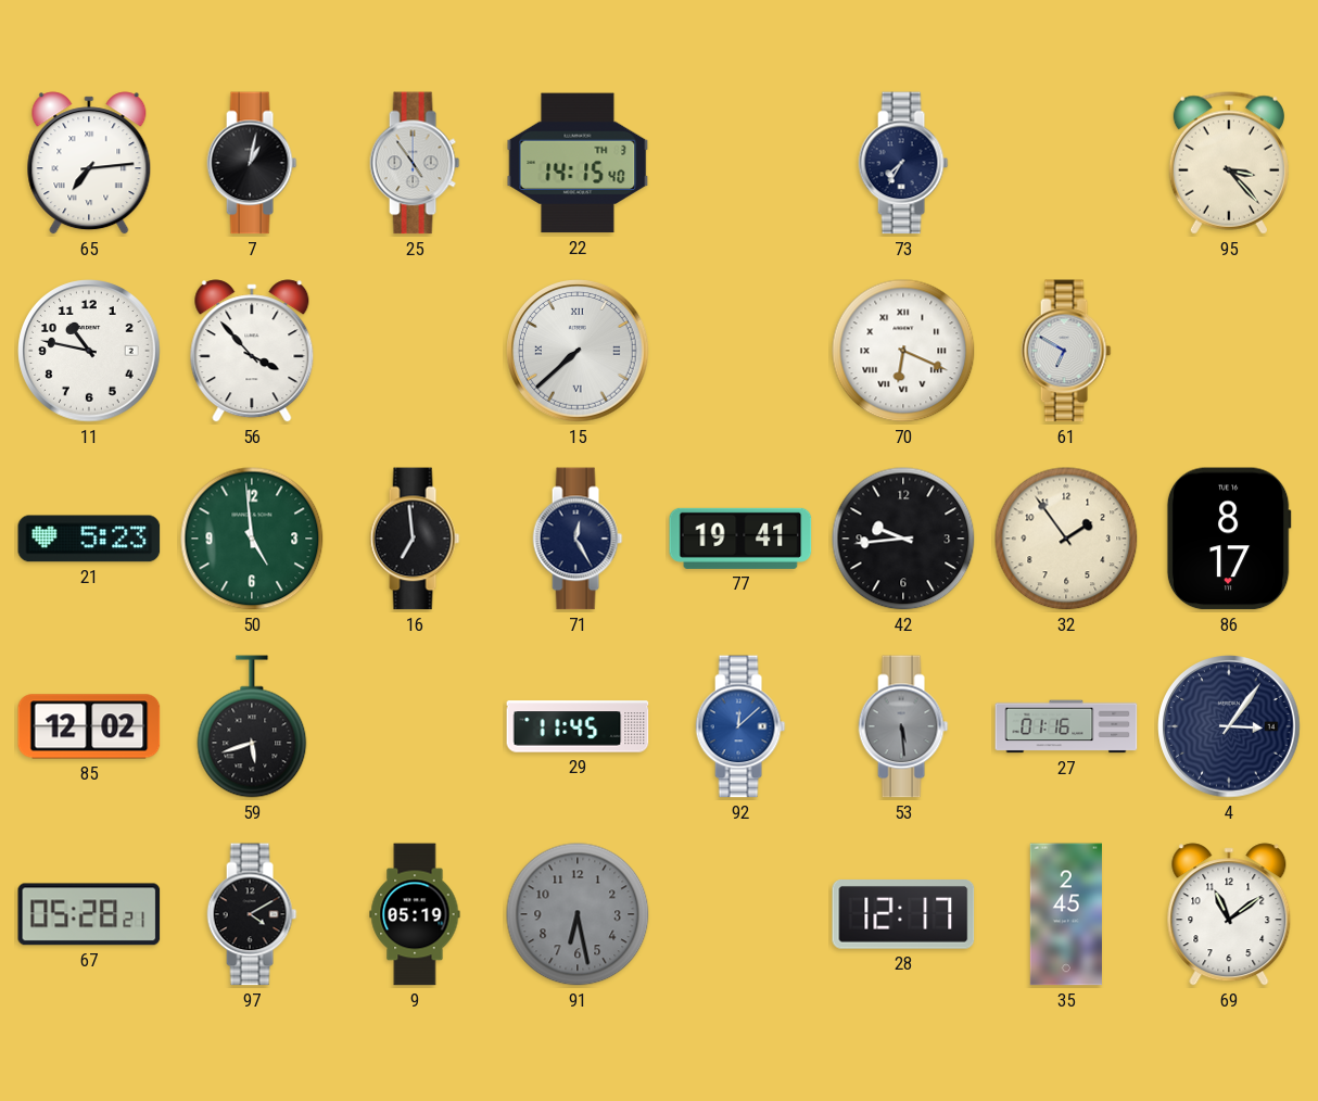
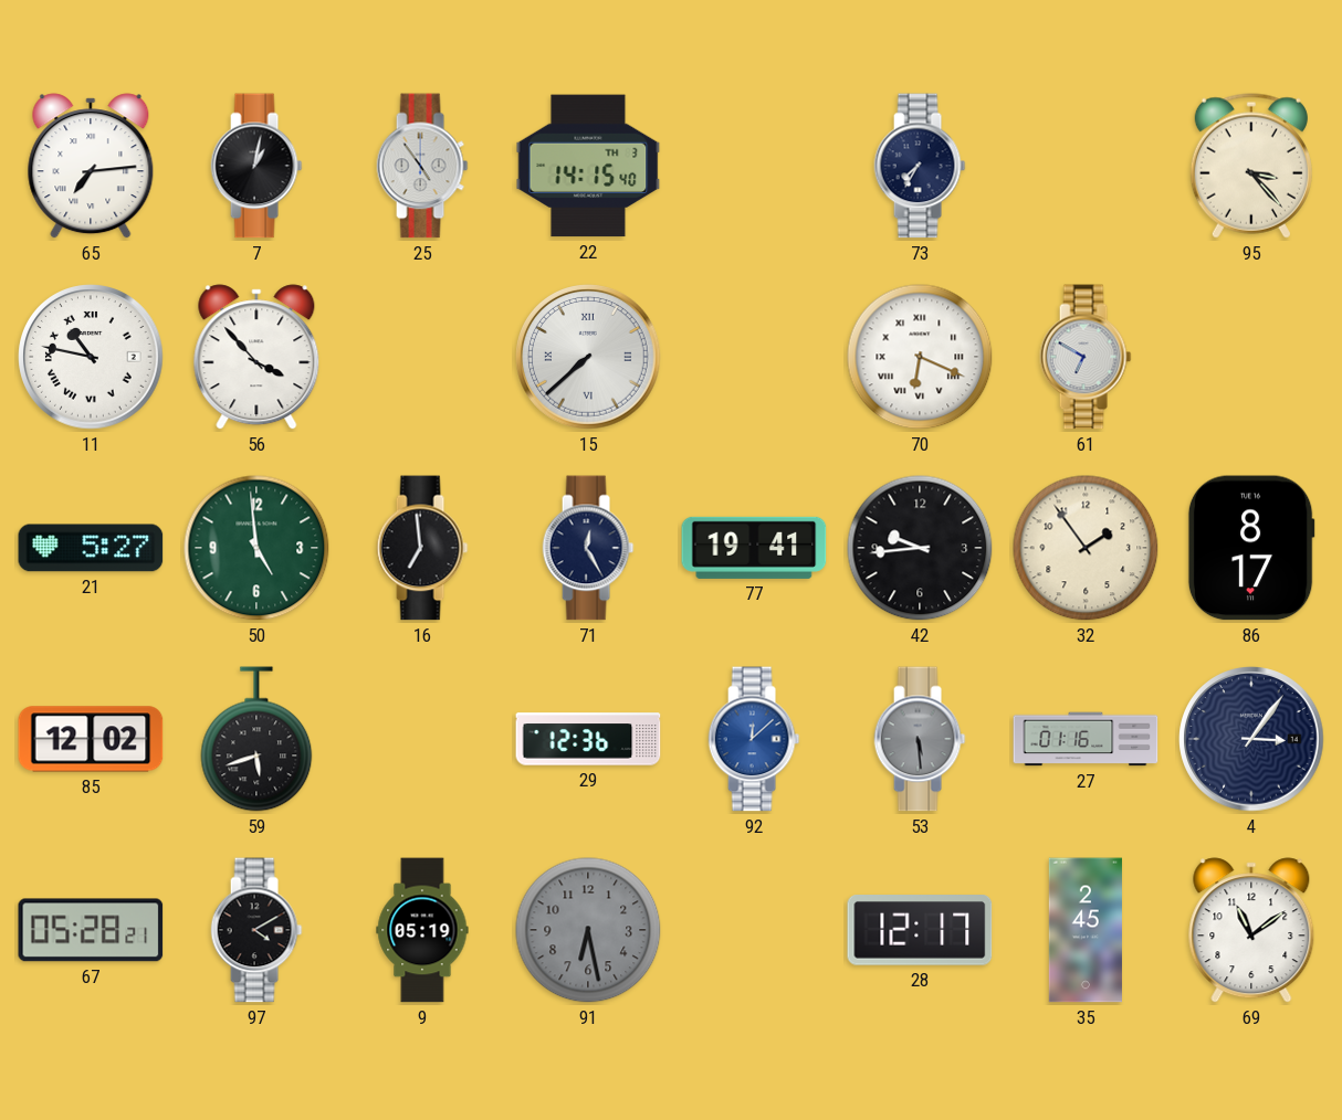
11 numerals: Arabic -> Roman (91, 357)
21: 5:23 -> 5:27 (91, 548)
29: 11:45 -> 12:36 (588, 739)
